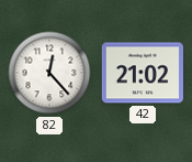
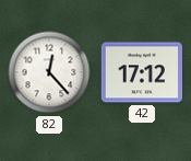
42: 21:02 -> 17:12 (141, 72)
